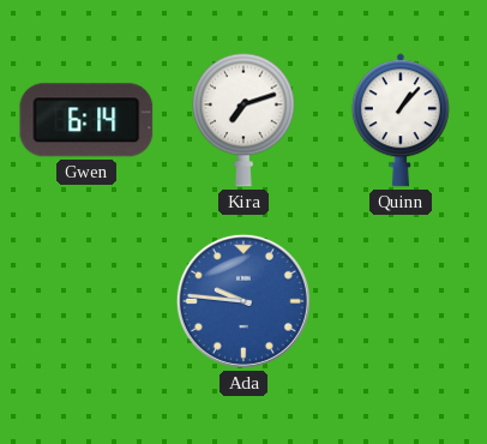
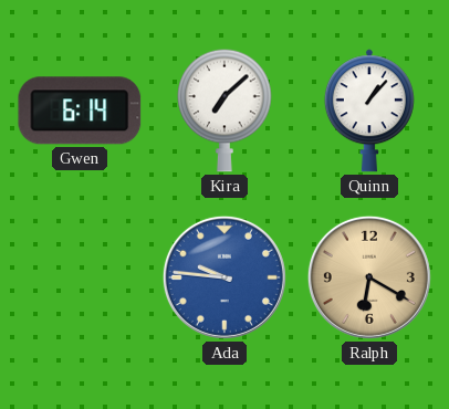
Kira: 7:12 -> 7:08 (224, 111)
Ralph: none -> 6:20 (369, 277)
